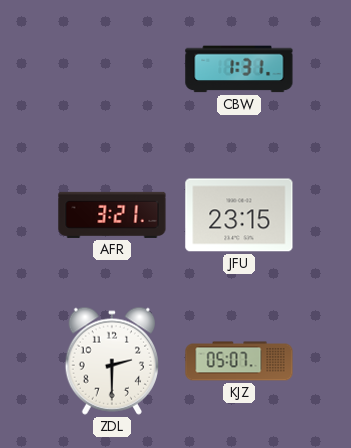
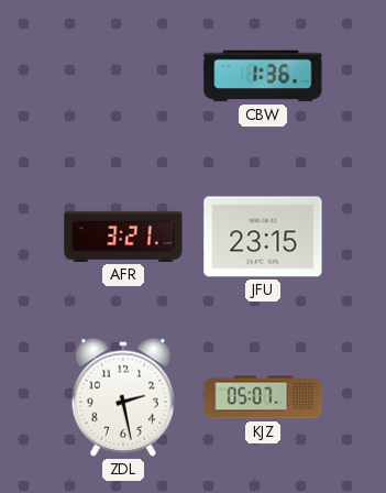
CBW: 1:31 -> 1:36 (263, 76)
ZDL: 2:30 -> 2:28 (122, 397)
